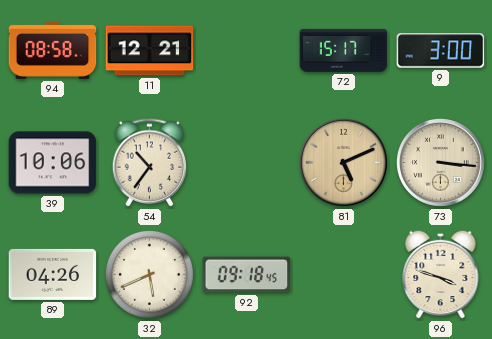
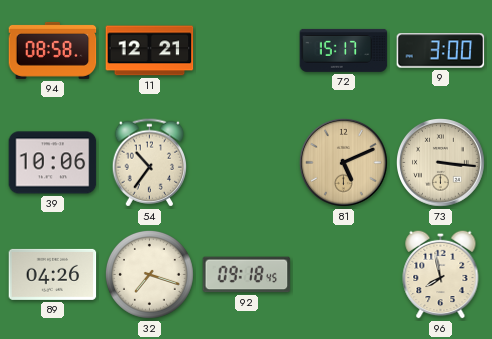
32: 5:41 -> 7:18 (150, 275)
96: 3:48 -> 7:58 (441, 274)
